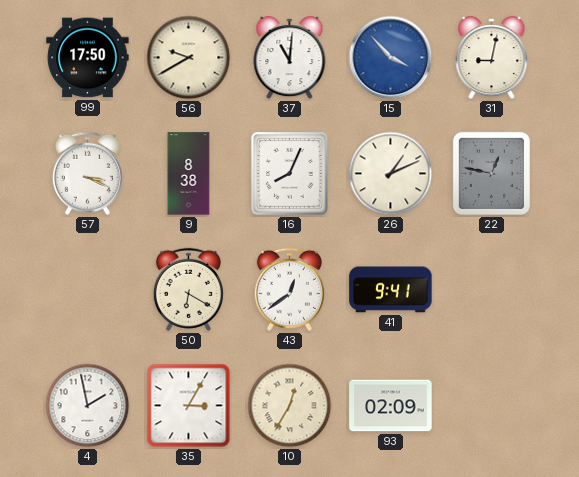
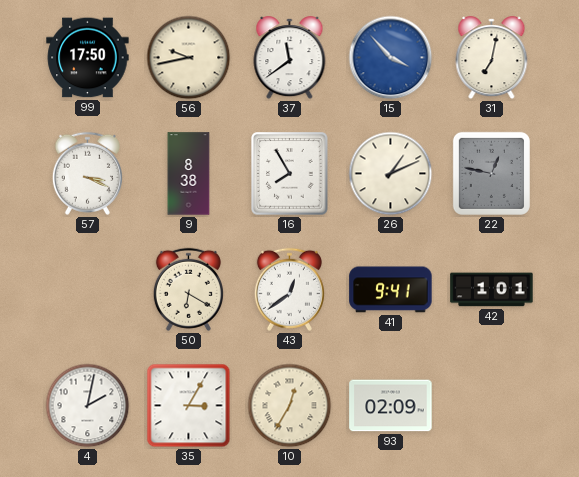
56: 9:40 -> 9:43 (189, 58)
37: 11:01 -> 11:39 (290, 58)
31: 9:02 -> 7:02 (492, 58)
16: 8:04 -> 7:55 (290, 174)
42: none -> 1:01 (492, 290)
4: 1:58 -> 2:02 (88, 406)
